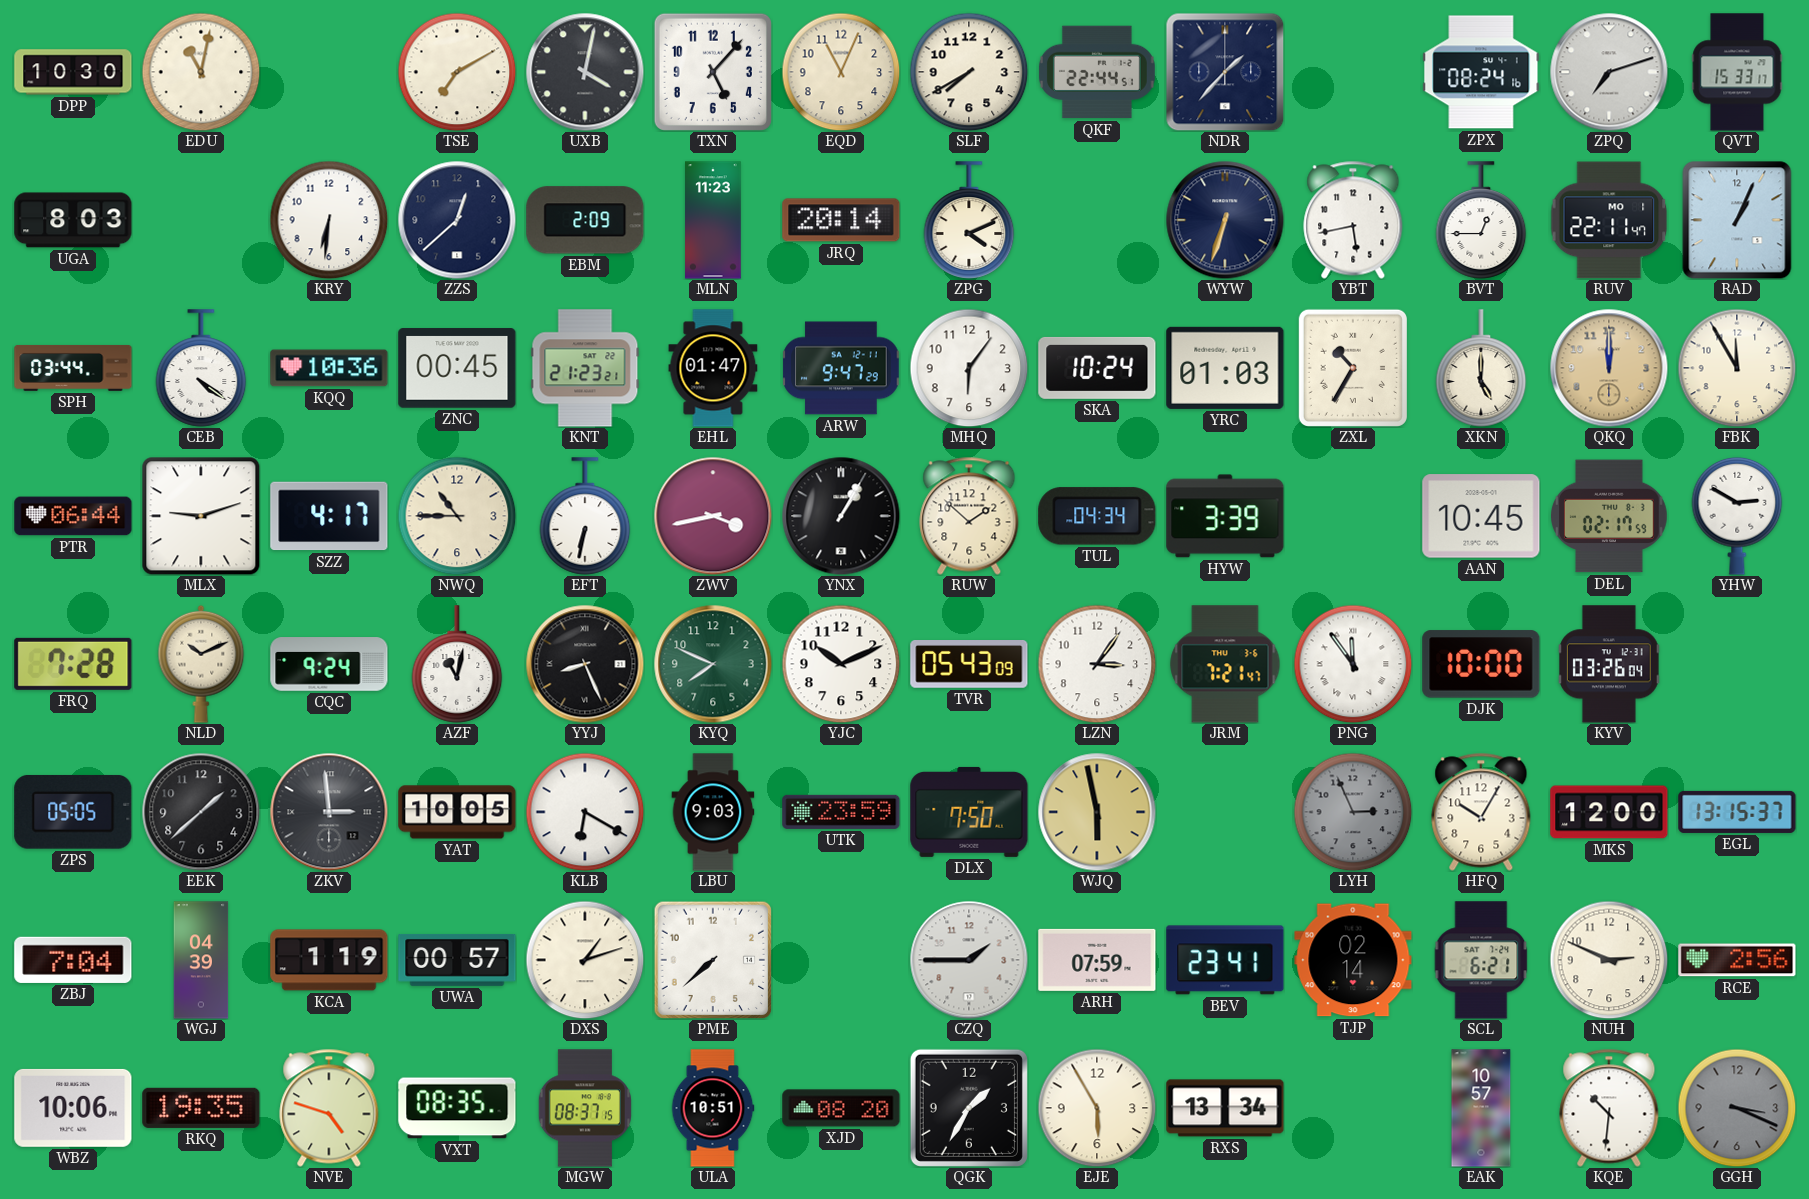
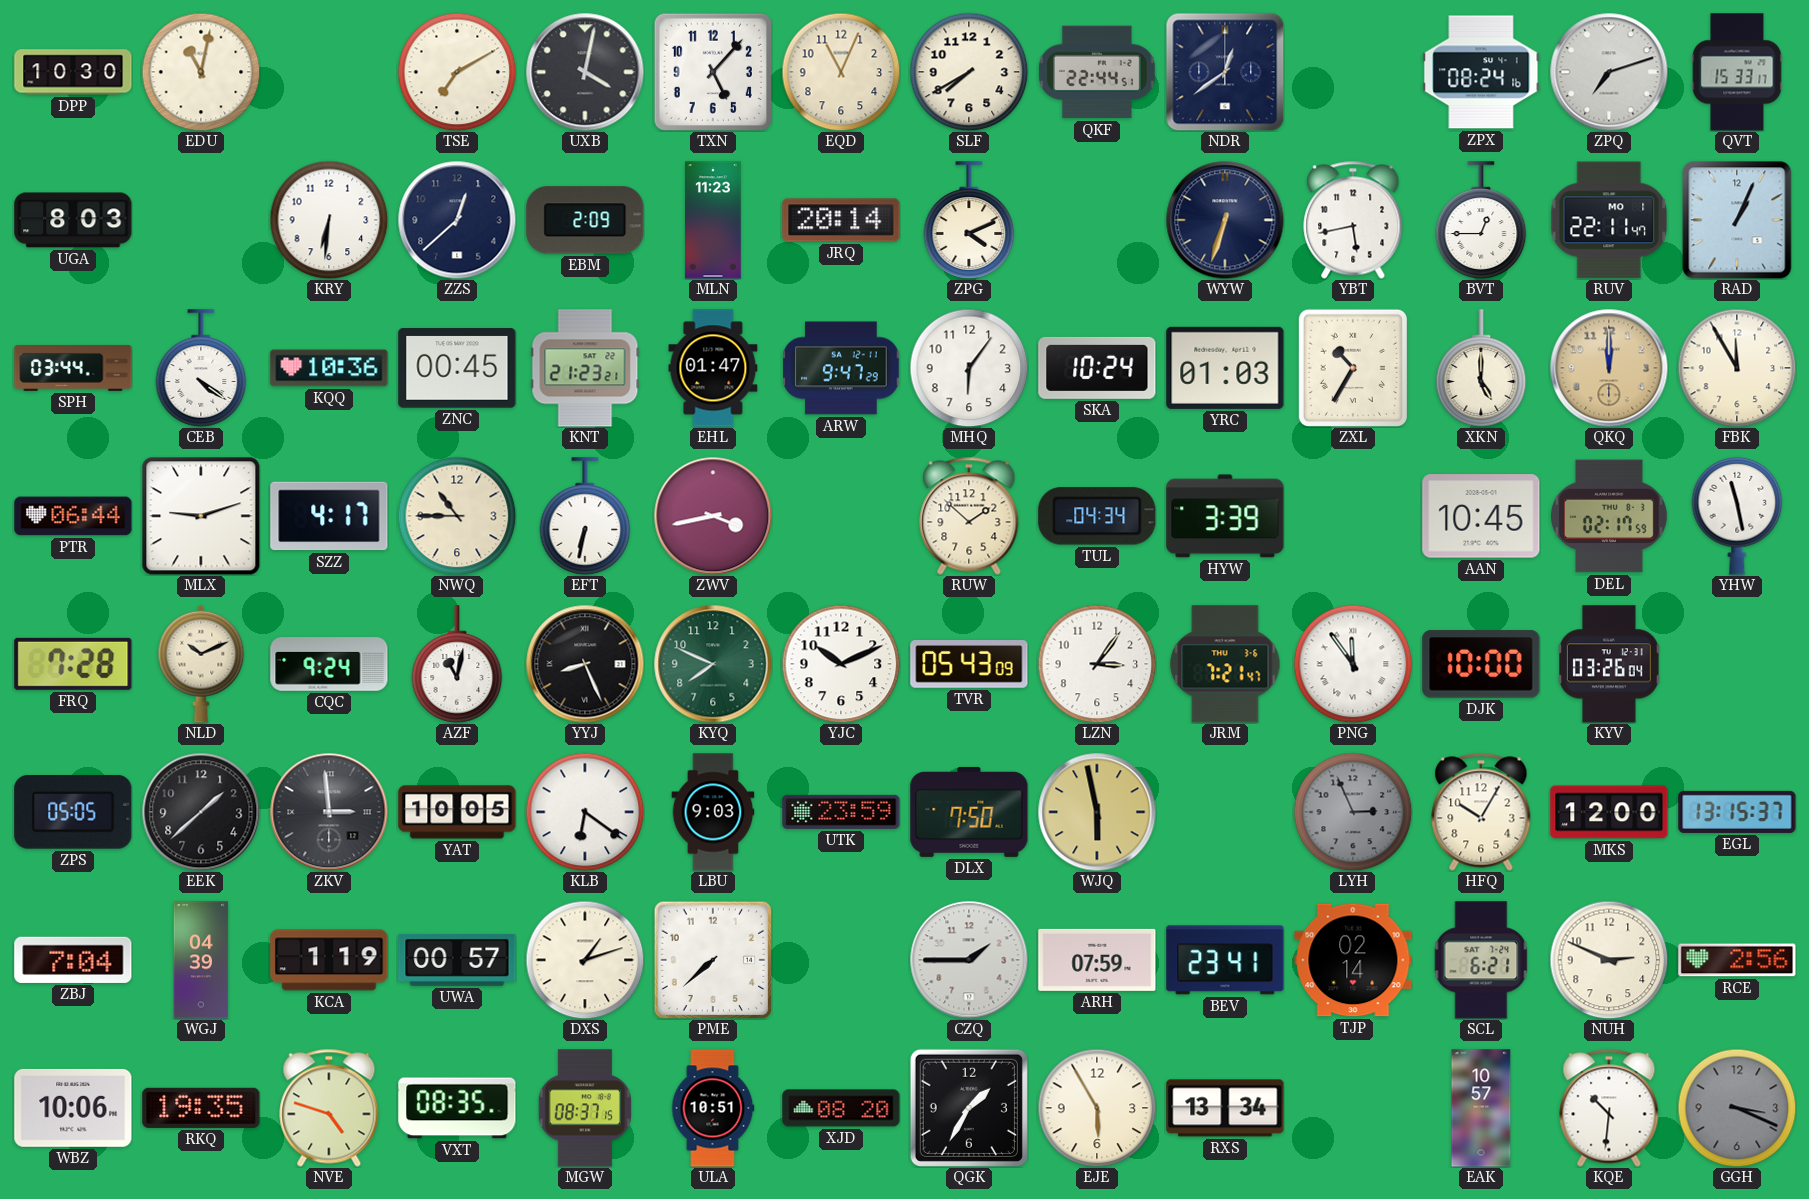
NDR: 1:37 -> 12:39 (1225, 72)
YNX: 1:05 -> none (841, 516)
YHW: 2:50 -> 11:28 (1737, 516)
KLB: 6:20 -> 6:21 (585, 812)
